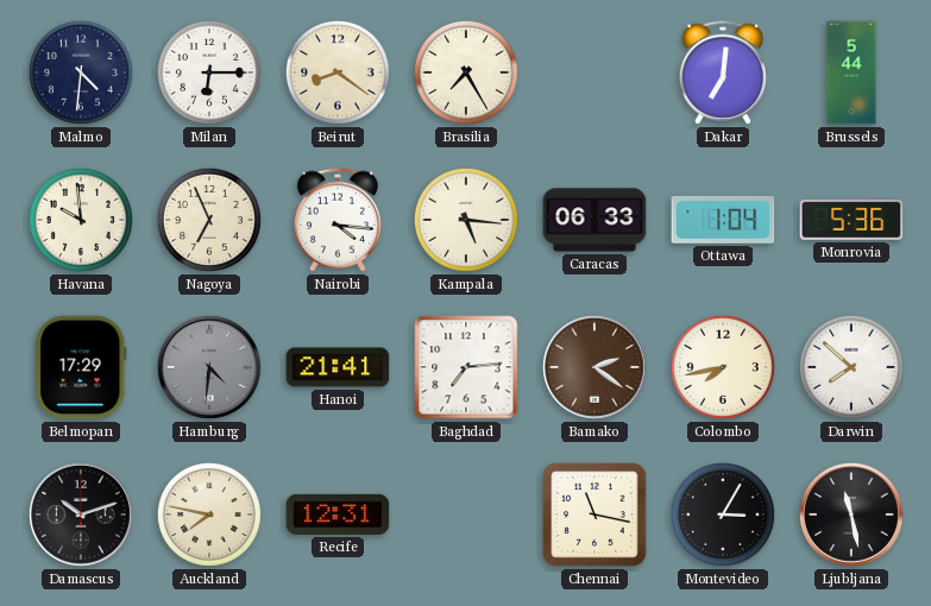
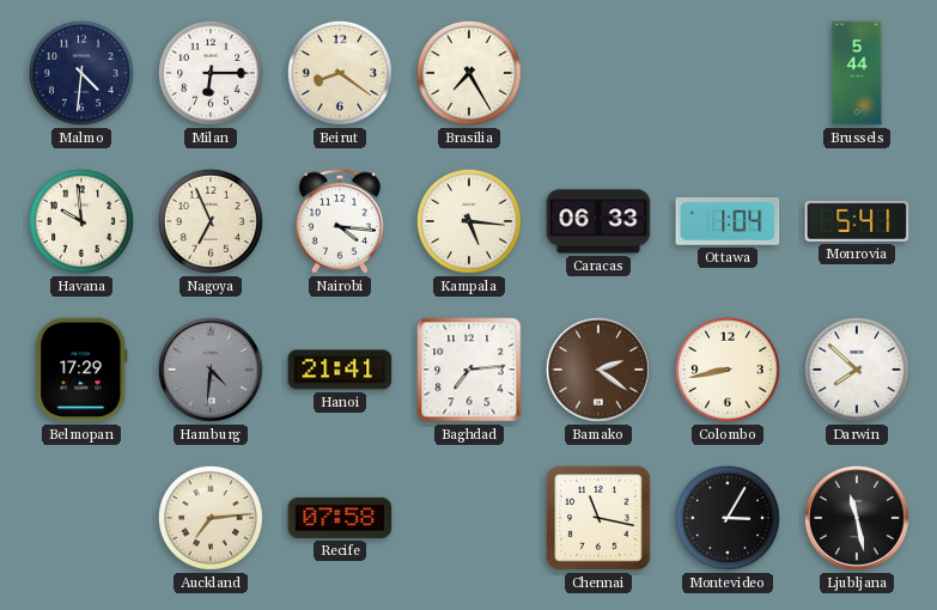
Dakar: 7:01 -> none (723, 72)
Monrovia: 5:36 -> 5:41 (857, 221)
Colombo: 7:43 -> 8:43 (728, 370)
Damascus: 10:12 -> none (81, 515)
Auckland: 7:47 -> 7:14 (211, 518)
Recife: 12:31 -> 07:58 (340, 518)
